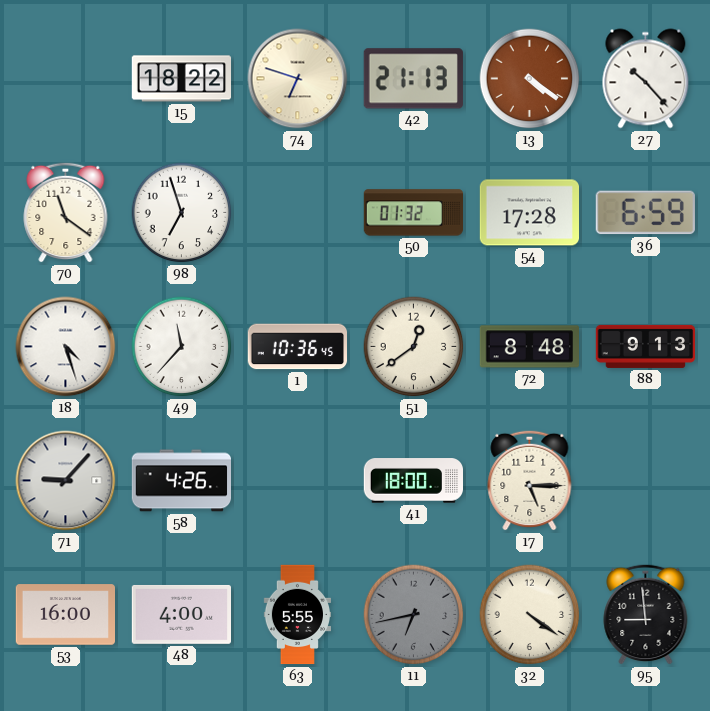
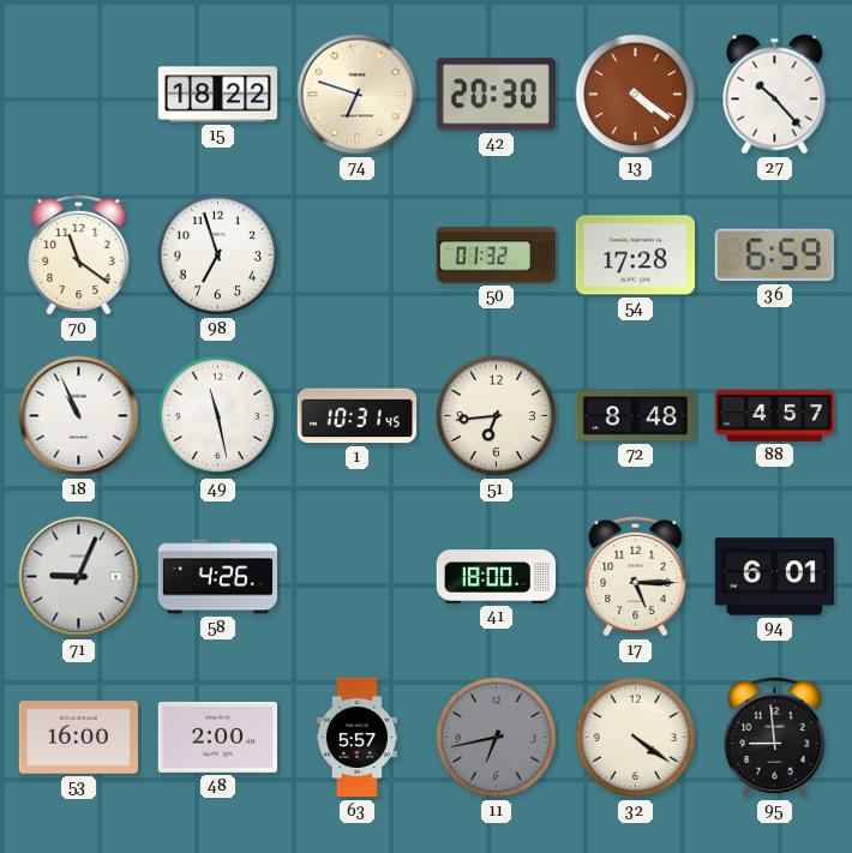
42: 21:13 -> 20:30 (496, 95)
18: 4:27 -> 10:56 (79, 416)
49: 11:37 -> 11:28 (218, 416)
1: 10:36 -> 10:31 (358, 416)
51: 12:39 -> 6:44 (497, 416)
88: 9:13 -> 4:57 (775, 415)
71: 9:07 -> 9:04 (79, 577)
94: none -> 6:01 (774, 577)
48: 4:00 -> 2:00 (217, 737)
63: 5:55 -> 5:57 (356, 738)
